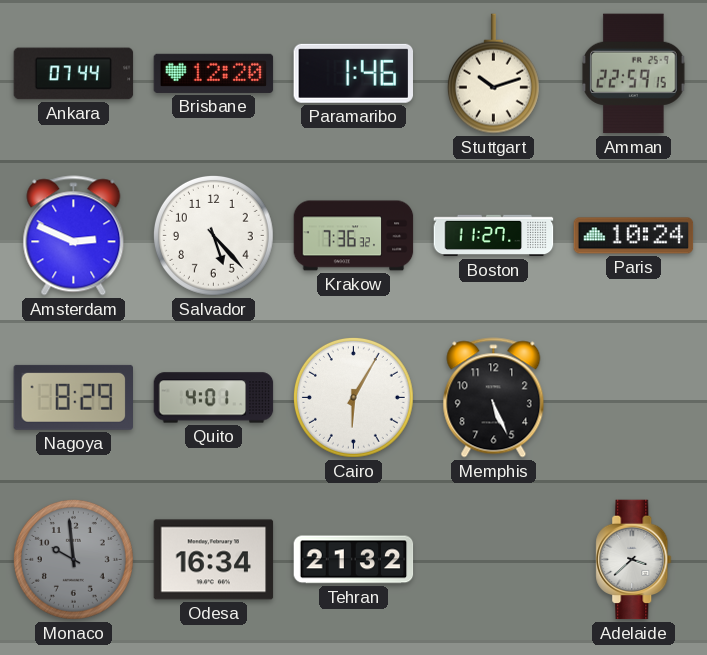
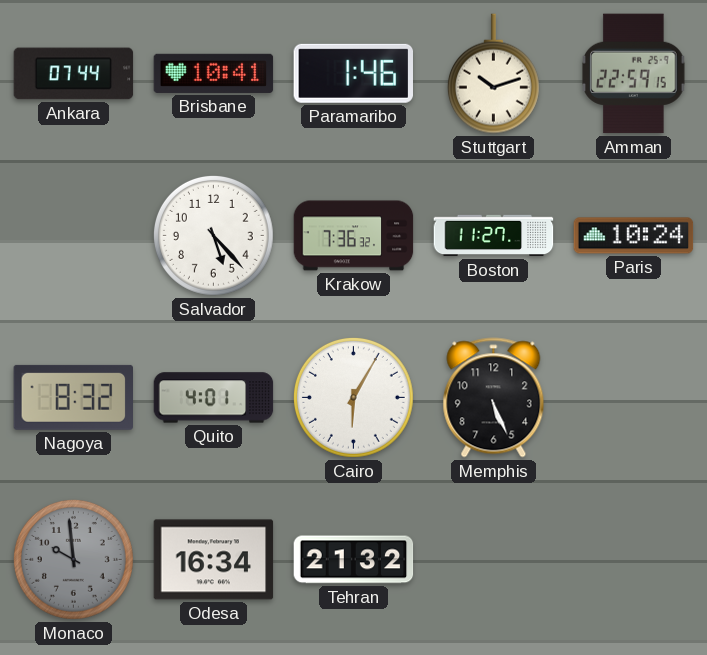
Brisbane: 12:20 -> 10:41 (214, 73)
Amsterdam: 2:49 -> none (74, 236)
Nagoya: 8:29 -> 8:32 (74, 397)
Adelaide: 3:38 -> none (634, 560)
